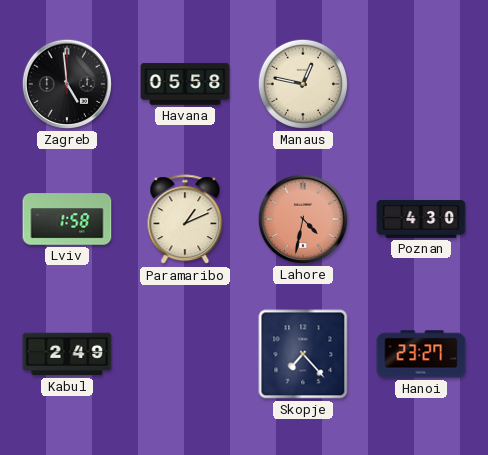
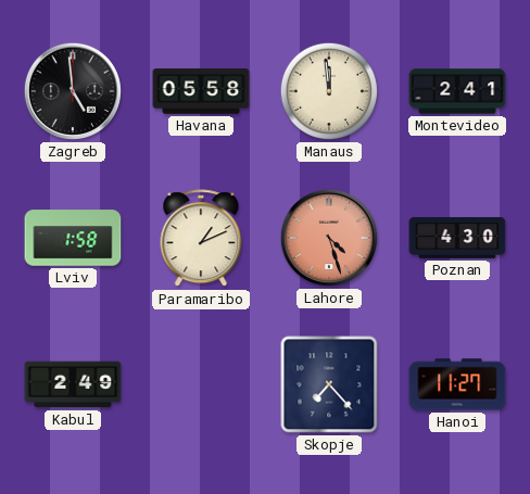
Manaus: 12:47 -> 11:59 (329, 91)
Montevideo: none -> 2:41 (457, 91)
Lahore: 4:32 -> 4:27 (329, 238)
Hanoi: 23:27 -> 11:27 (457, 384)
